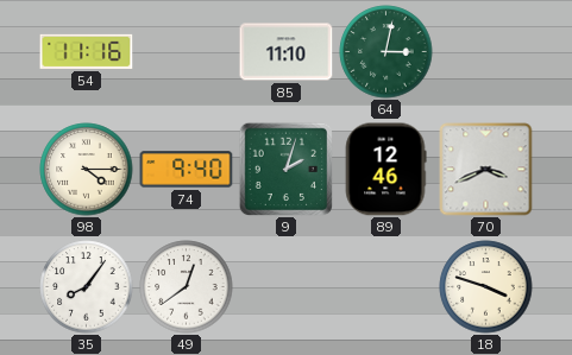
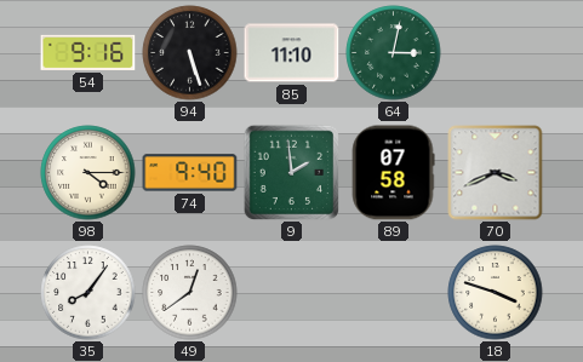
54: 11:16 -> 9:16 (88, 52)
94: none -> 5:27 (190, 53)
9: 2:03 -> 1:59 (291, 172)
89: 12:46 -> 07:58 (393, 173)
